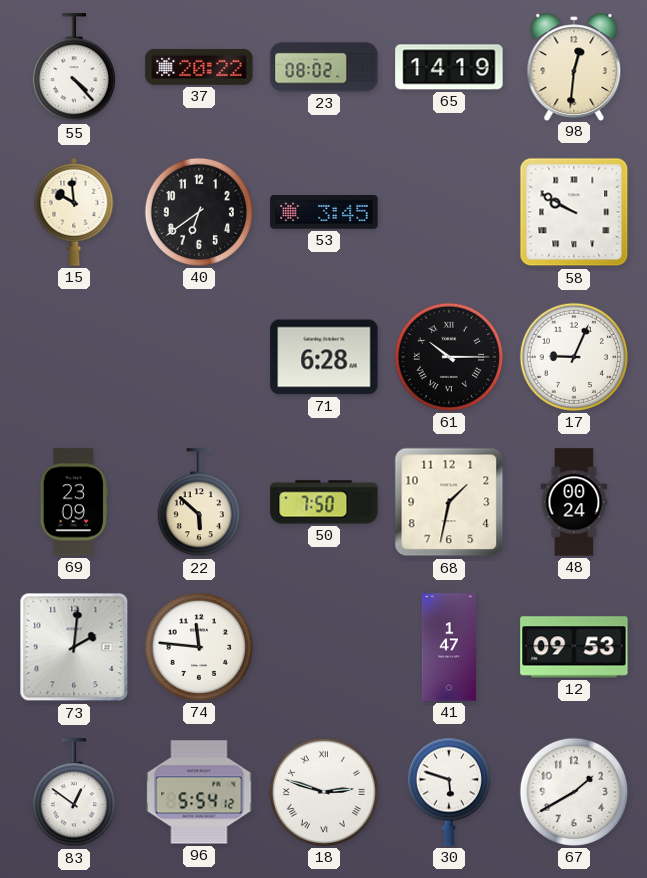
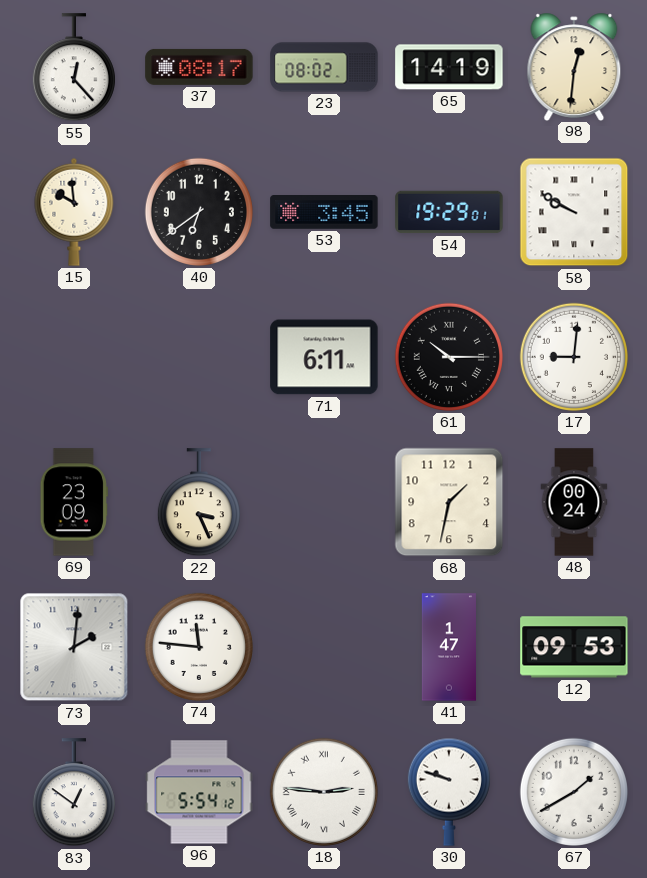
55: 4:23 -> 12:23 (74, 68)
37: 20:22 -> 08:17 (199, 67)
54: none -> 19:29 (449, 212)
71: 6:28 -> 6:11 (324, 357)
17: 9:04 -> 9:01 (574, 357)
22: 5:52 -> 3:26 (199, 503)
50: 7:50 -> none (324, 502)
18: 2:48 -> 2:46 (324, 792)
30: 5:48 -> 9:48 (449, 792)
